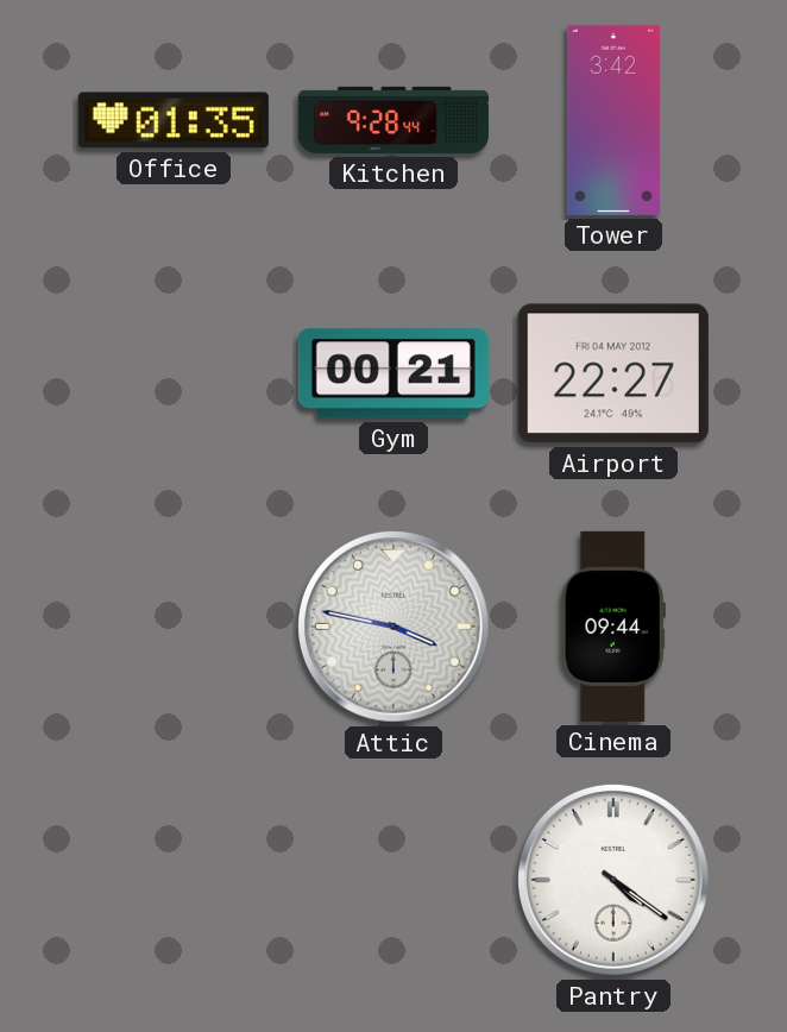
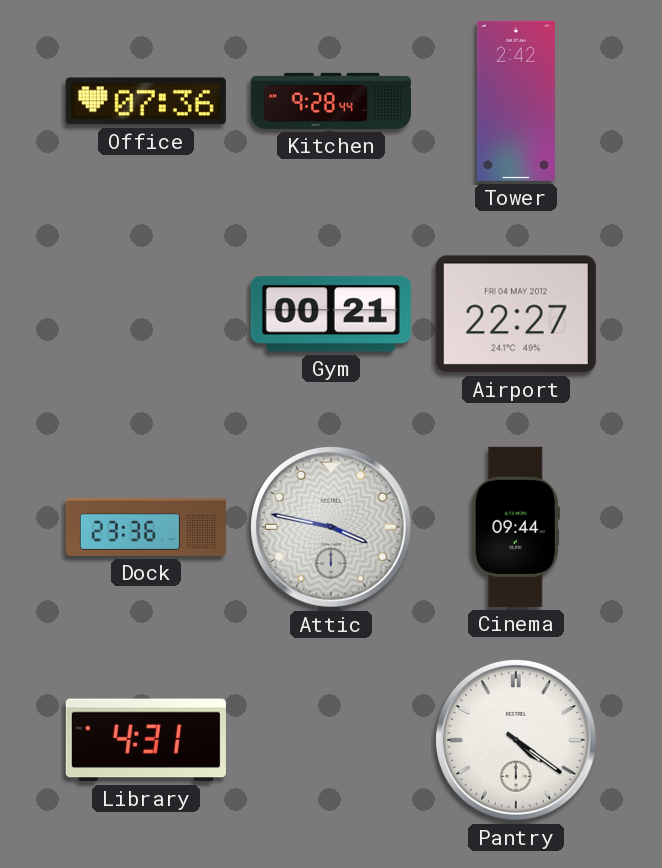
Office: 01:35 -> 07:36 (146, 101)
Tower: 3:42 -> 2:42 (516, 101)
Dock: none -> 23:36 (146, 527)
Library: none -> 4:31 (146, 740)
